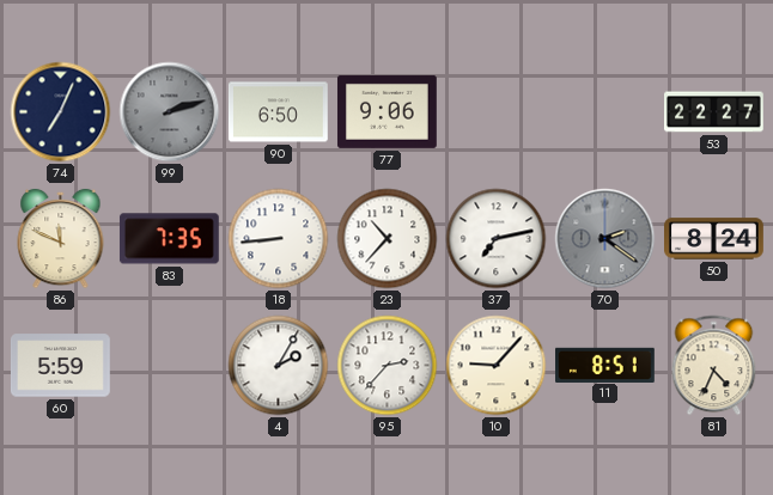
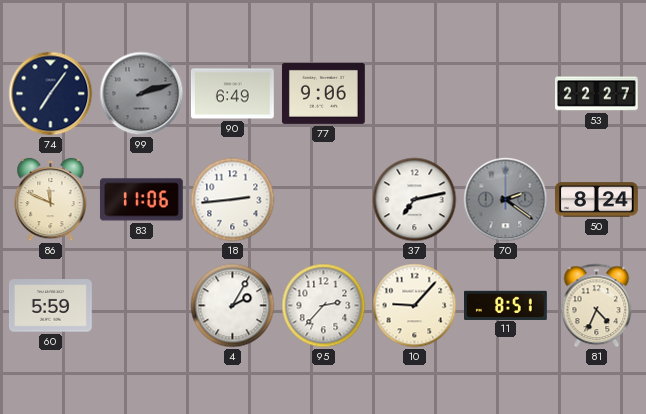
74: 7:04 -> 7:06 (51, 94)
90: 6:50 -> 6:49 (233, 94)
83: 7:35 -> 11:06 (141, 200)
18: 8:44 -> 2:44 (233, 200)
23: 10:37 -> none (388, 239)
